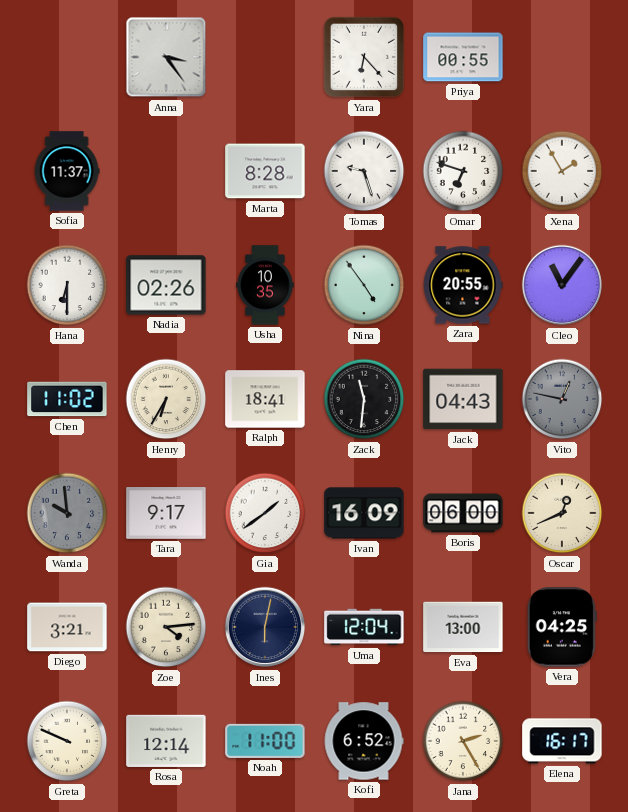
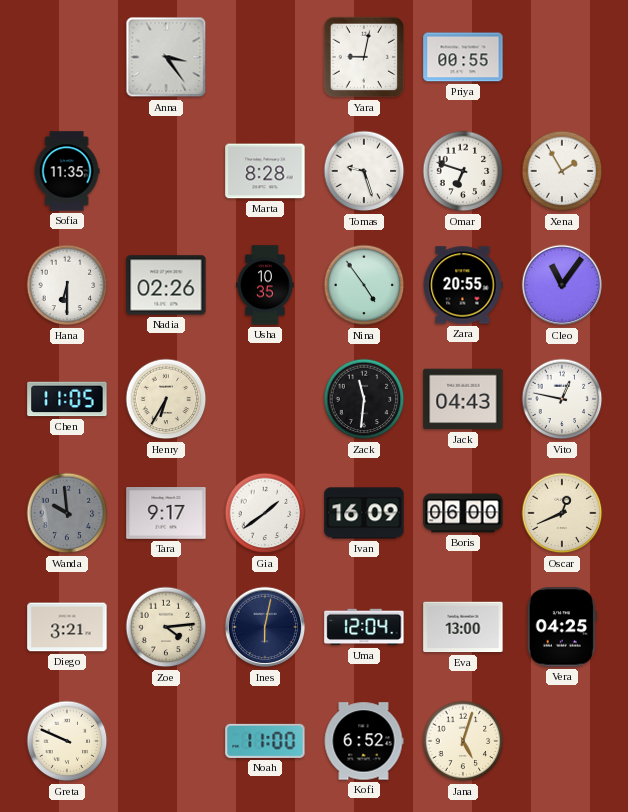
Yara: 6:23 -> 9:02 (364, 57)
Sofia: 11:37 -> 11:35 (67, 171)
Chen: 11:02 -> 11:05 (67, 399)
Ralph: 18:41 -> none (265, 399)
Vito dial: grey -> white (562, 399)
Rosa: 12:14 -> none (166, 741)
Jana: 2:25 -> 5:03 (463, 741)
Elena: 16:17 -> none (562, 741)
